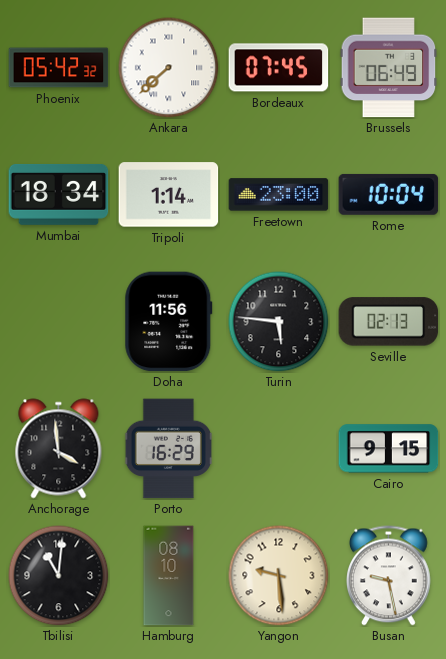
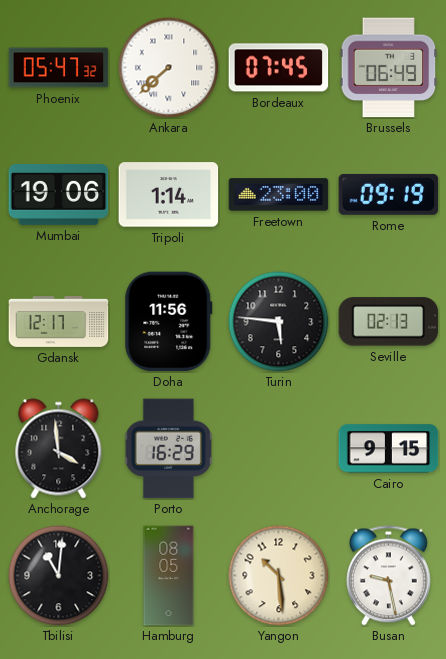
Phoenix: 05:42 -> 05:47 (59, 68)
Mumbai: 18:34 -> 19:06 (59, 195)
Rome: 10:04 -> 09:19 (389, 194)
Gdansk: none -> 12:17 (59, 322)
Hamburg: 08:10 -> 08:05 (169, 576)
Yangon: 9:29 -> 10:29 (279, 576)
